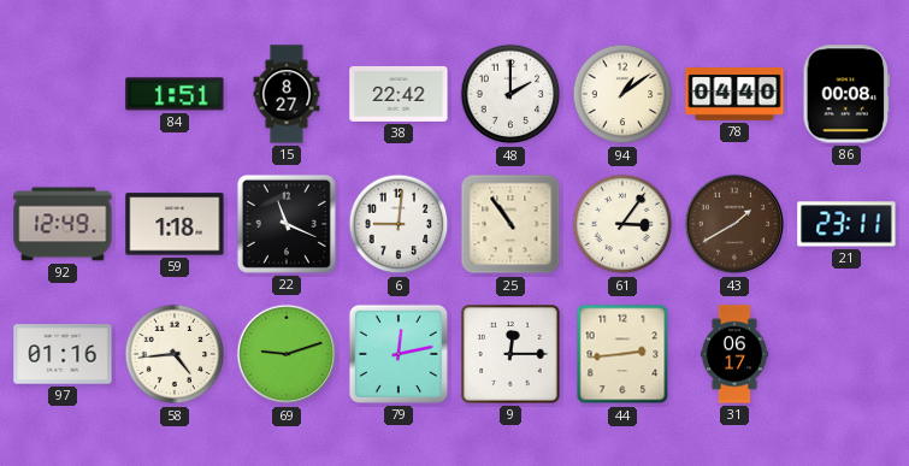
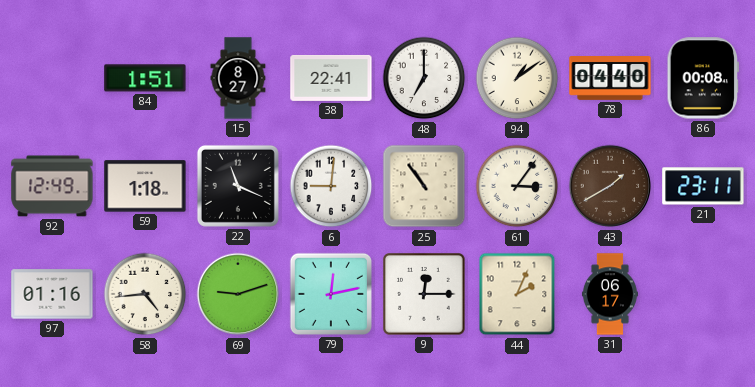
38: 22:42 -> 22:41 (331, 78)
48: 2:00 -> 7:00 (424, 78)
44: 2:44 -> 2:04 (517, 294)
